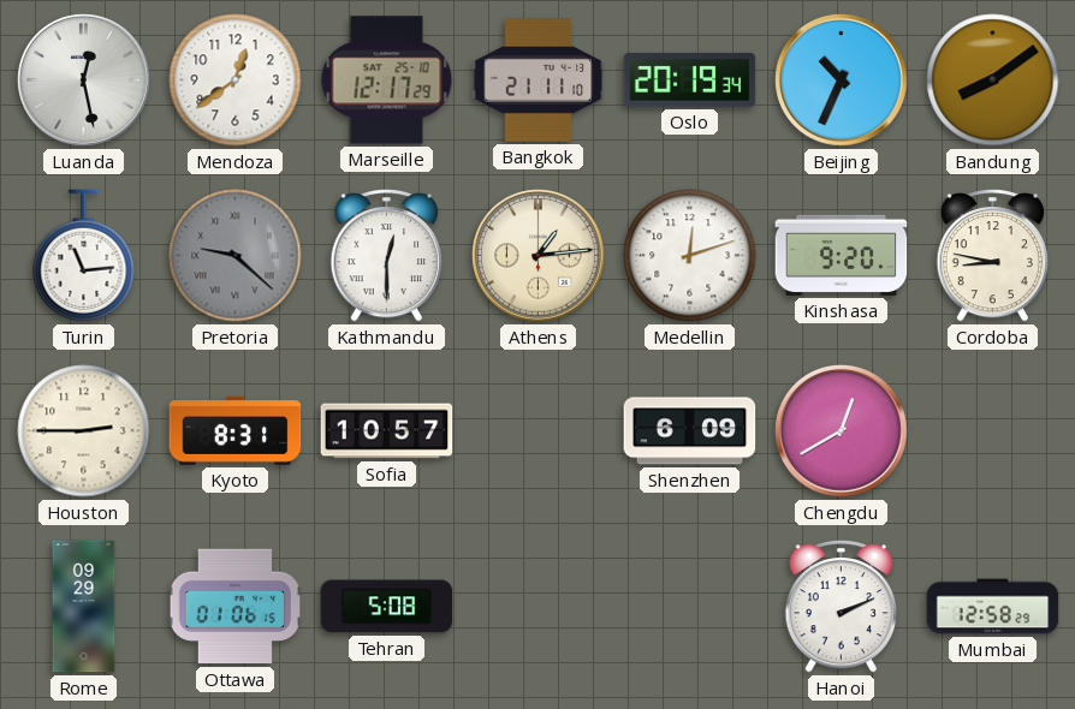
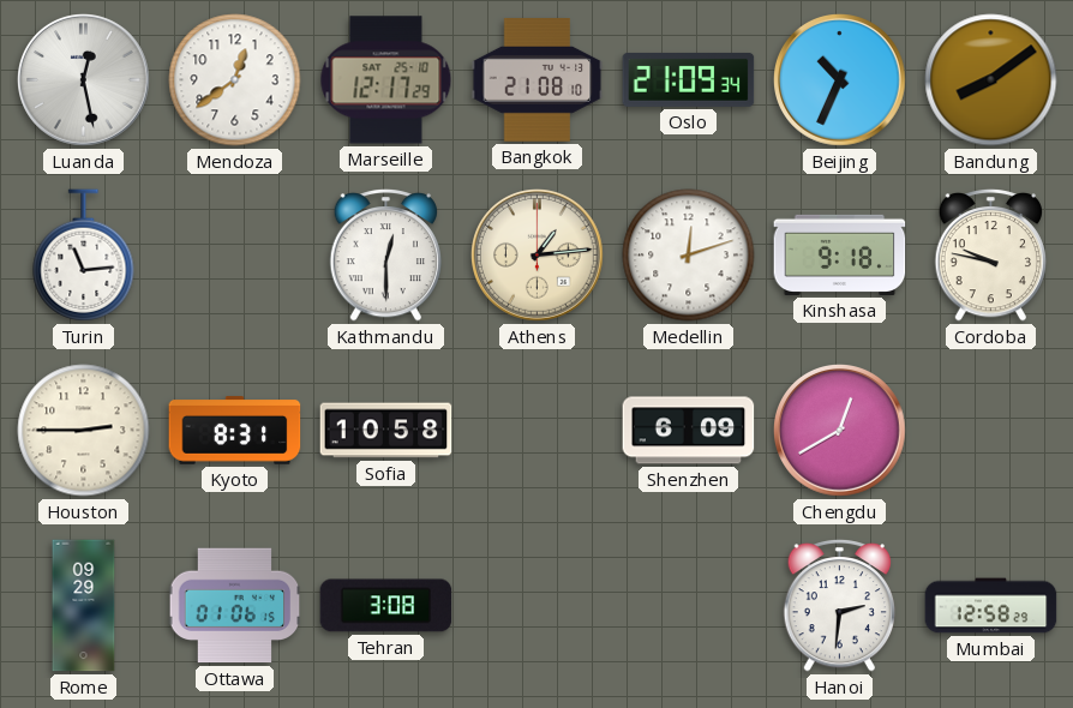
Bangkok: 21:11 -> 21:08 (538, 80)
Oslo: 20:19 -> 21:09 (689, 79)
Pretoria: 9:22 -> none (236, 256)
Kinshasa: 9:20 -> 9:18 (840, 254)
Cordoba: 8:47 -> 9:47 (990, 254)
Sofia: 10:57 -> 10:58 (386, 431)
Tehran: 5:08 -> 3:08 (386, 606)
Hanoi: 2:11 -> 2:31 (839, 605)
